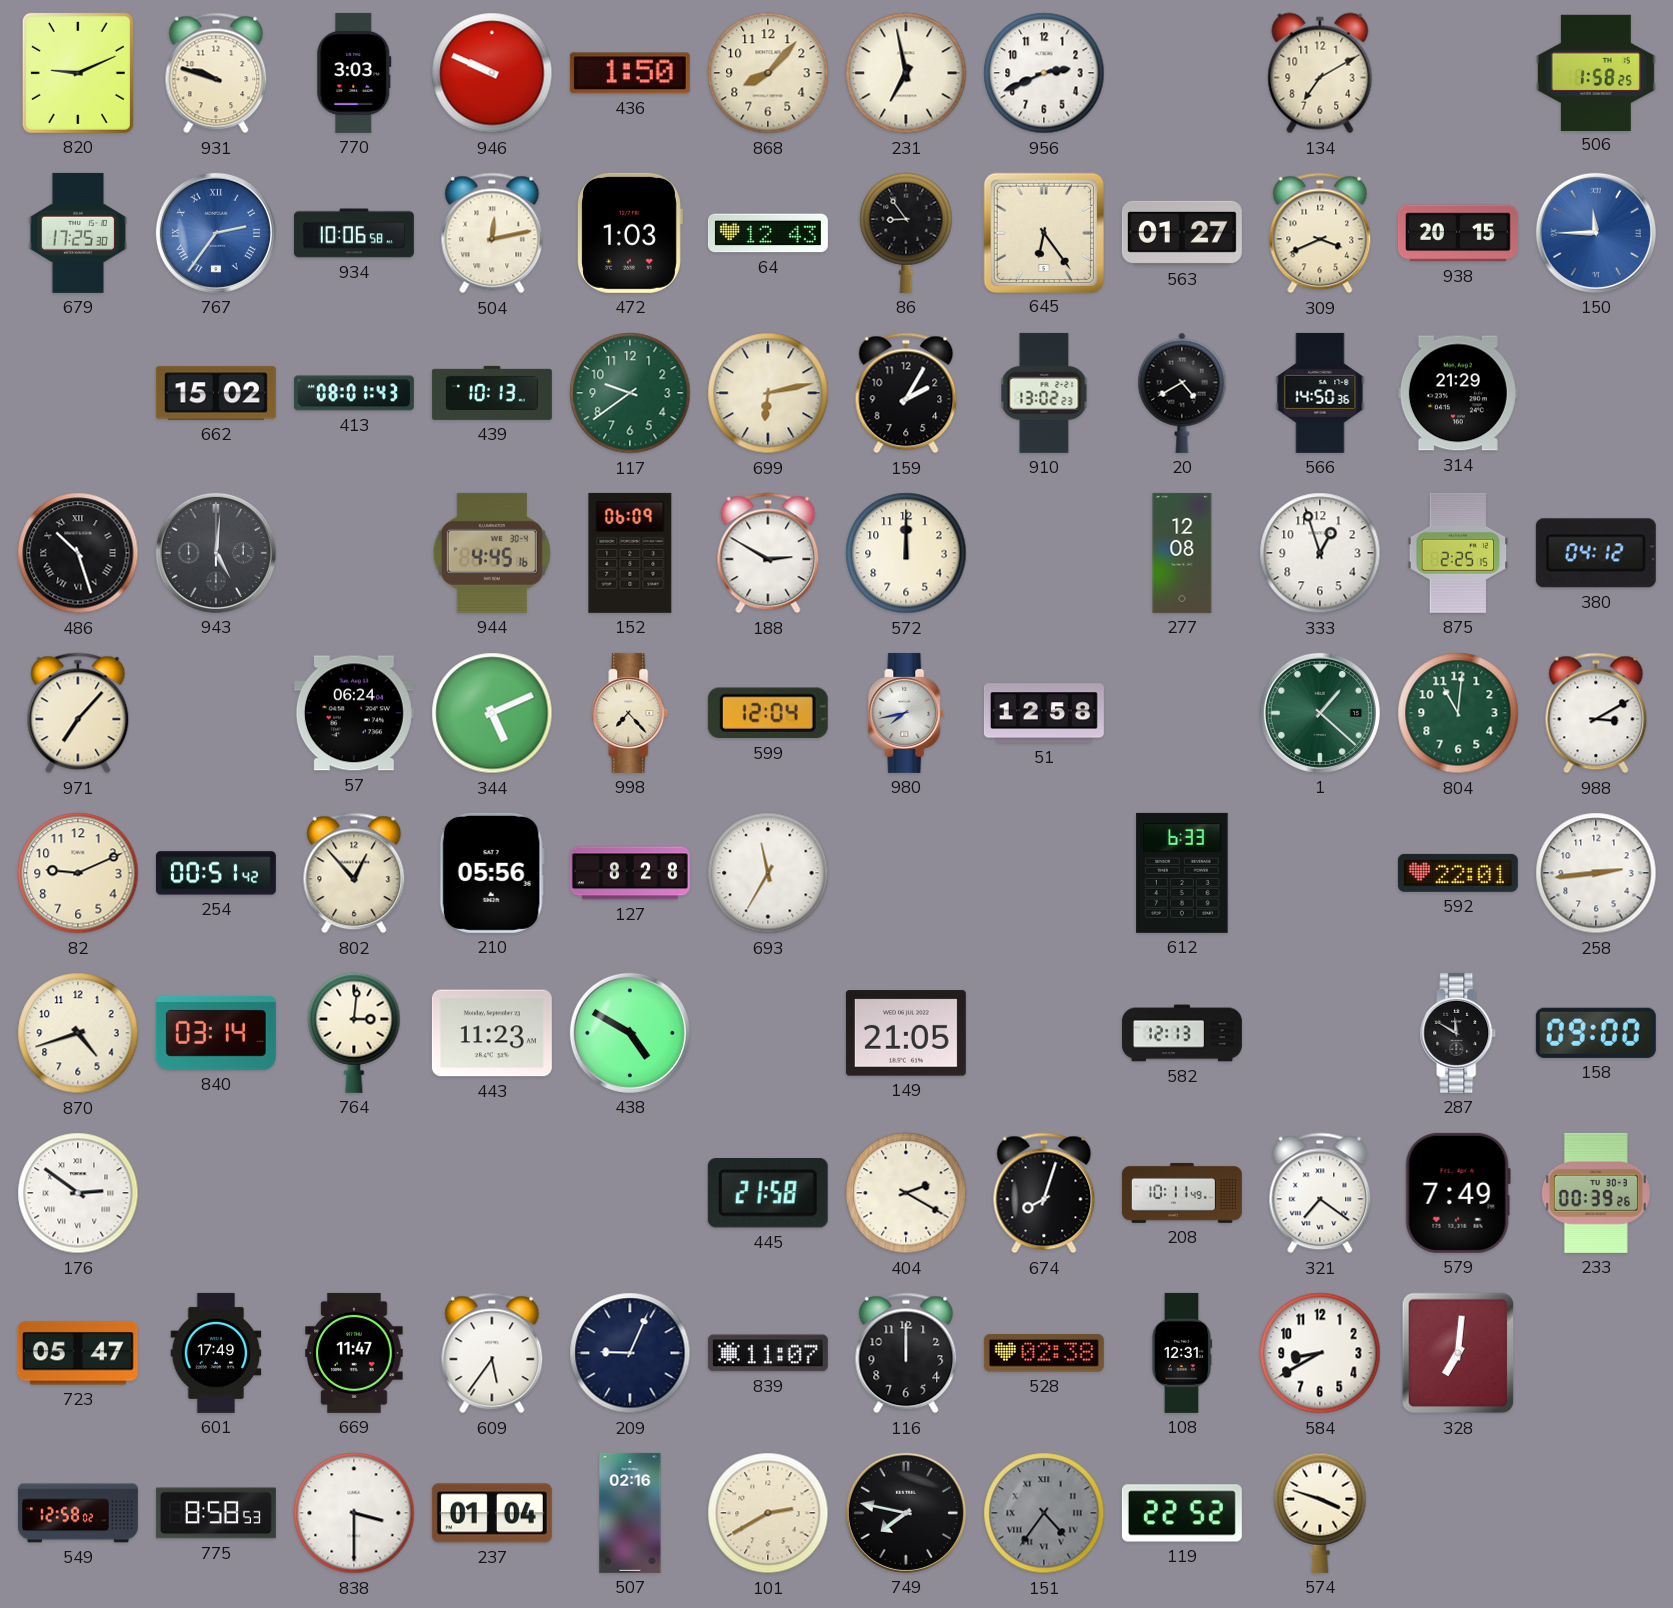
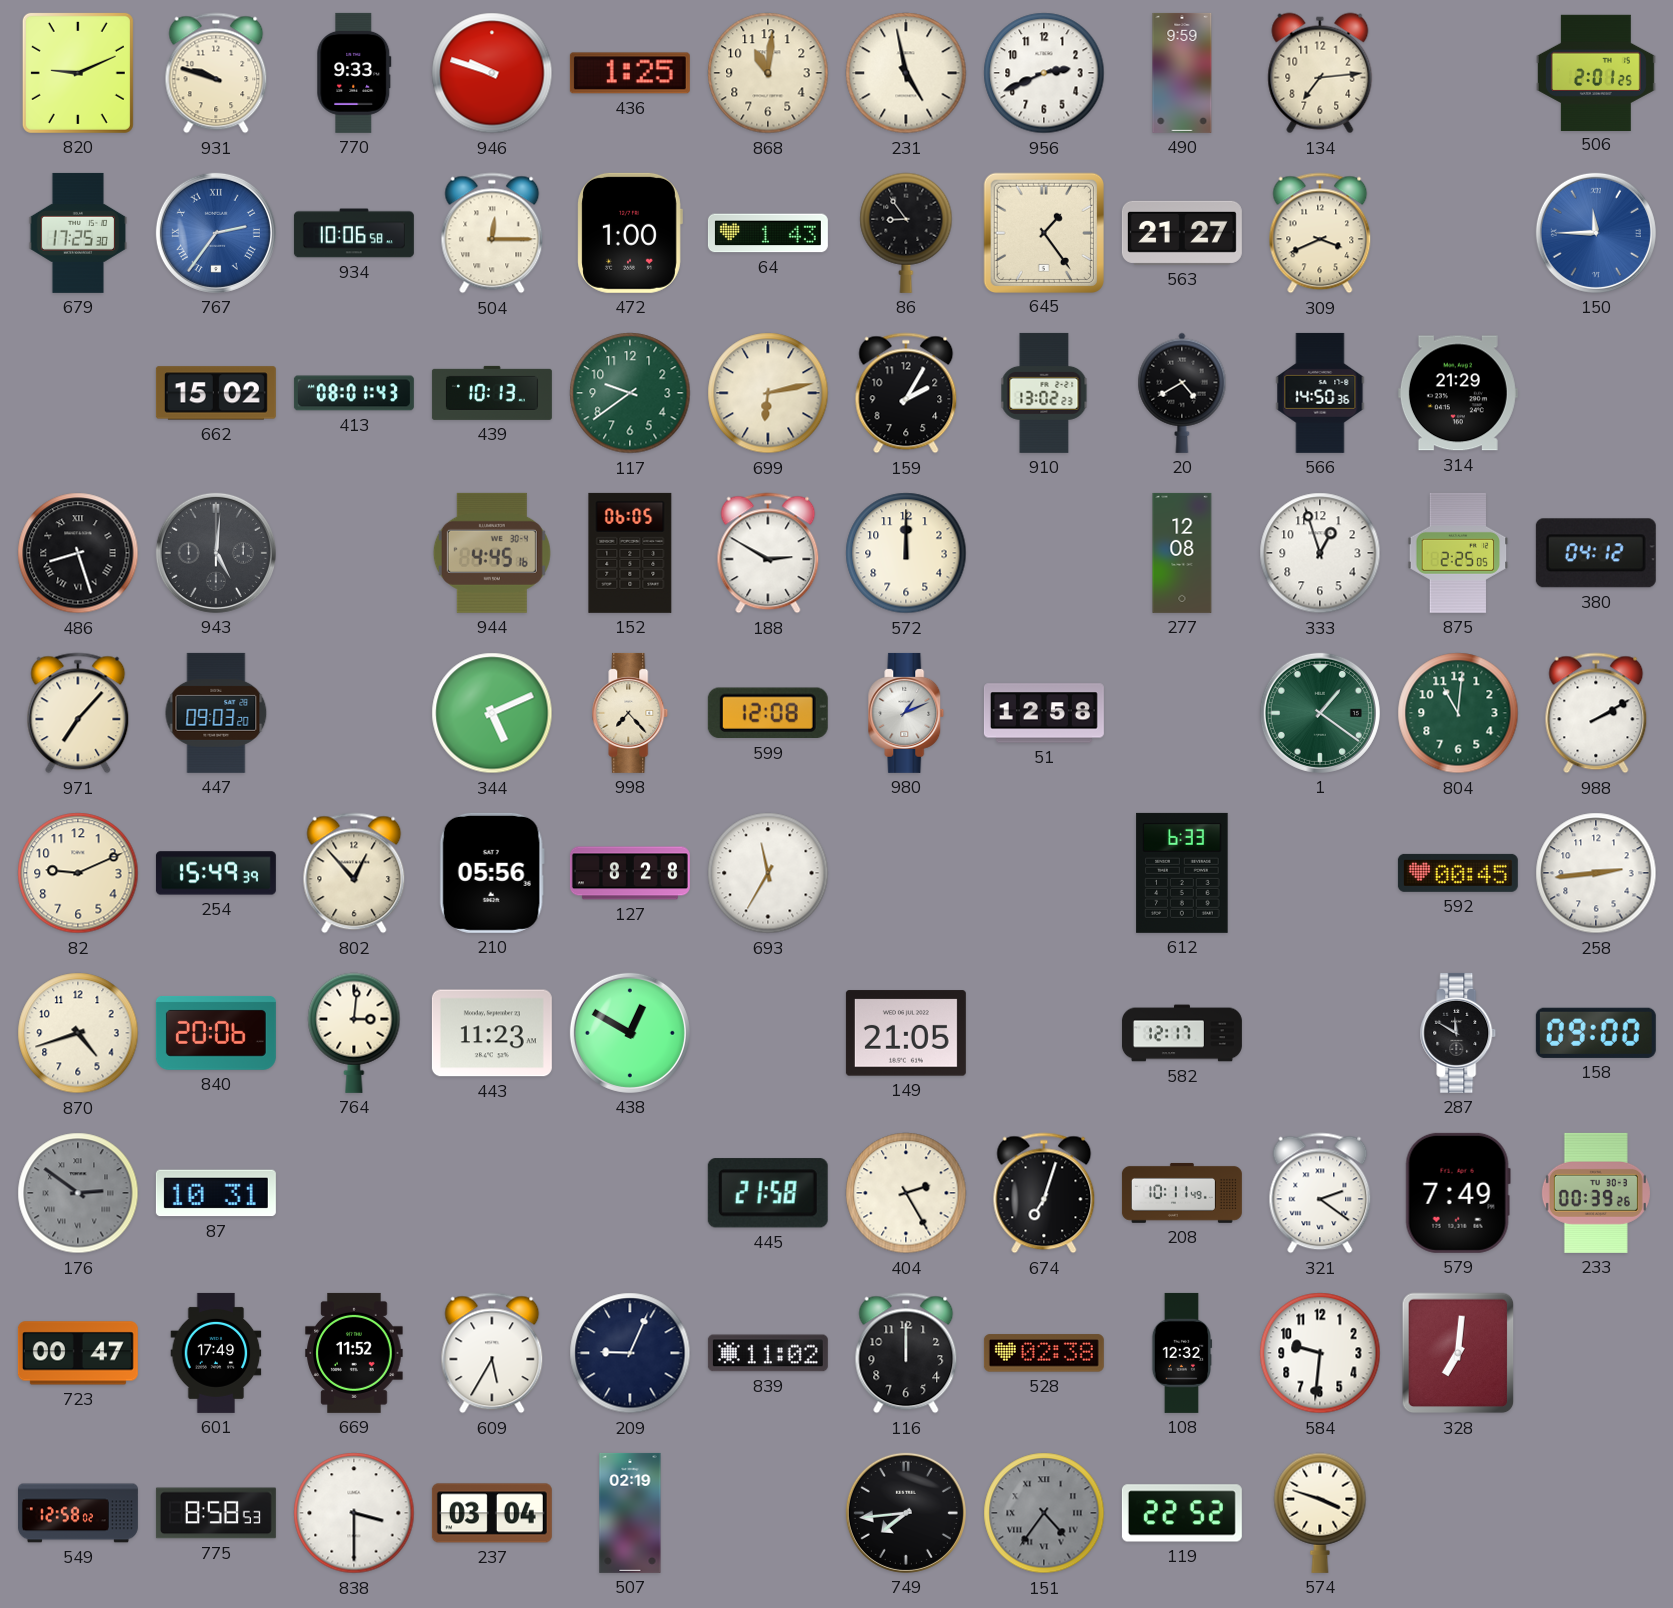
770: 3:03 -> 9:33 (354, 73)
946: 9:49 -> 9:48 (492, 73)
436: 1:50 -> 1:25 (630, 73)
868: 8:07 -> 11:01 (768, 73)
231: 6:58 -> 4:58 (906, 73)
490: none -> 9:59 (1182, 73)
134: 7:10 -> 7:14 (1320, 73)
506: 1:58 -> 2:01 (1596, 72)
504: 12:13 -> 12:15 (492, 233)
472: 1:03 -> 1:00 (630, 233)
64: 12:43 -> 1:43 (768, 233)
645: 6:24 -> 1:24 (1043, 232)
563: 01:27 -> 21:27 (1182, 233)
938: 20:15 -> none (1458, 233)
486: 10:27 -> 8:27 (78, 553)
152: 06:09 -> 06:05 (630, 553)
875: 2:25:15 -> 2:25:05 (1458, 553)
447: none -> 09:03 (216, 713)
57: 06:24 -> none (354, 713)
599: 12:04 -> 12:08 (768, 713)
980: 7:43 -> 1:11 (906, 713)
1: 1:22 -> 1:21 (1320, 713)
988: 3:10 -> 2:10 (1596, 713)
254: 00:51 -> 15:49 (216, 873)
592: 22:01 -> 00:45 (1458, 873)
840: 03:14 -> 20:06 (216, 1033)
438: 4:50 -> 12:50 (630, 1033)
582: 12:13 -> 12:17 (1182, 1033)
176 dial: white -> grey (78, 1193)
87: none -> 10:31 (216, 1193)
404: 2:20 -> 2:25 (906, 1193)
674: 8:03 -> 7:03 (1044, 1193)
321: 7:21 -> 2:21 (1320, 1193)
723: 05:47 -> 00:47 (78, 1353)
669: 11:47 -> 11:52 (354, 1353)
609: 5:36 -> 5:35 (492, 1353)
839: 11:07 -> 11:02 (768, 1353)
108: 12:31 -> 12:32 (1182, 1353)
584: 8:40 -> 9:31 (1320, 1353)
237: 01:04 -> 03:04 (492, 1513)
507: 02:16 -> 02:19 (630, 1513)
101: 2:40 -> none (768, 1513)
749: 7:47 -> 7:44 (906, 1513)
